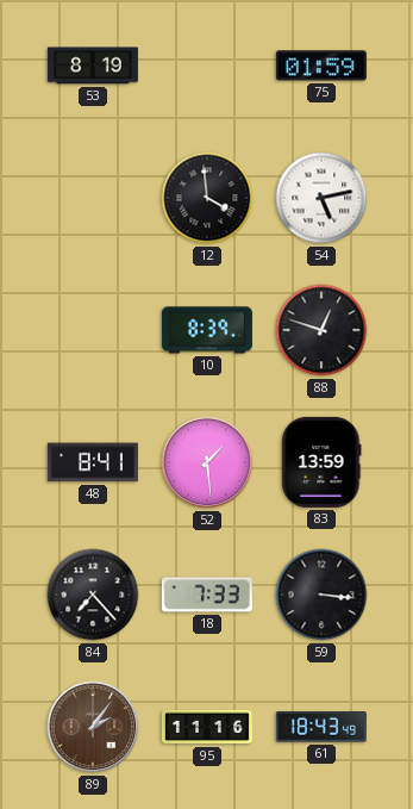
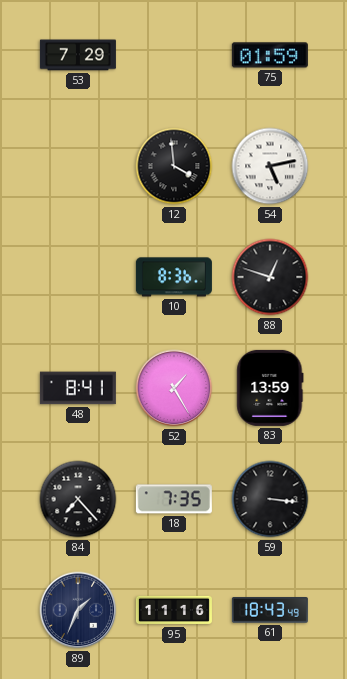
53: 8:19 -> 7:29 (78, 55)
10: 8:39 -> 8:36 (174, 277)
52: 1:29 -> 1:25 (174, 388)
18: 7:33 -> 7:35 (174, 499)
89: 2:06 -> 1:34 (78, 610)
89 dial: brown -> navy (78, 610)
